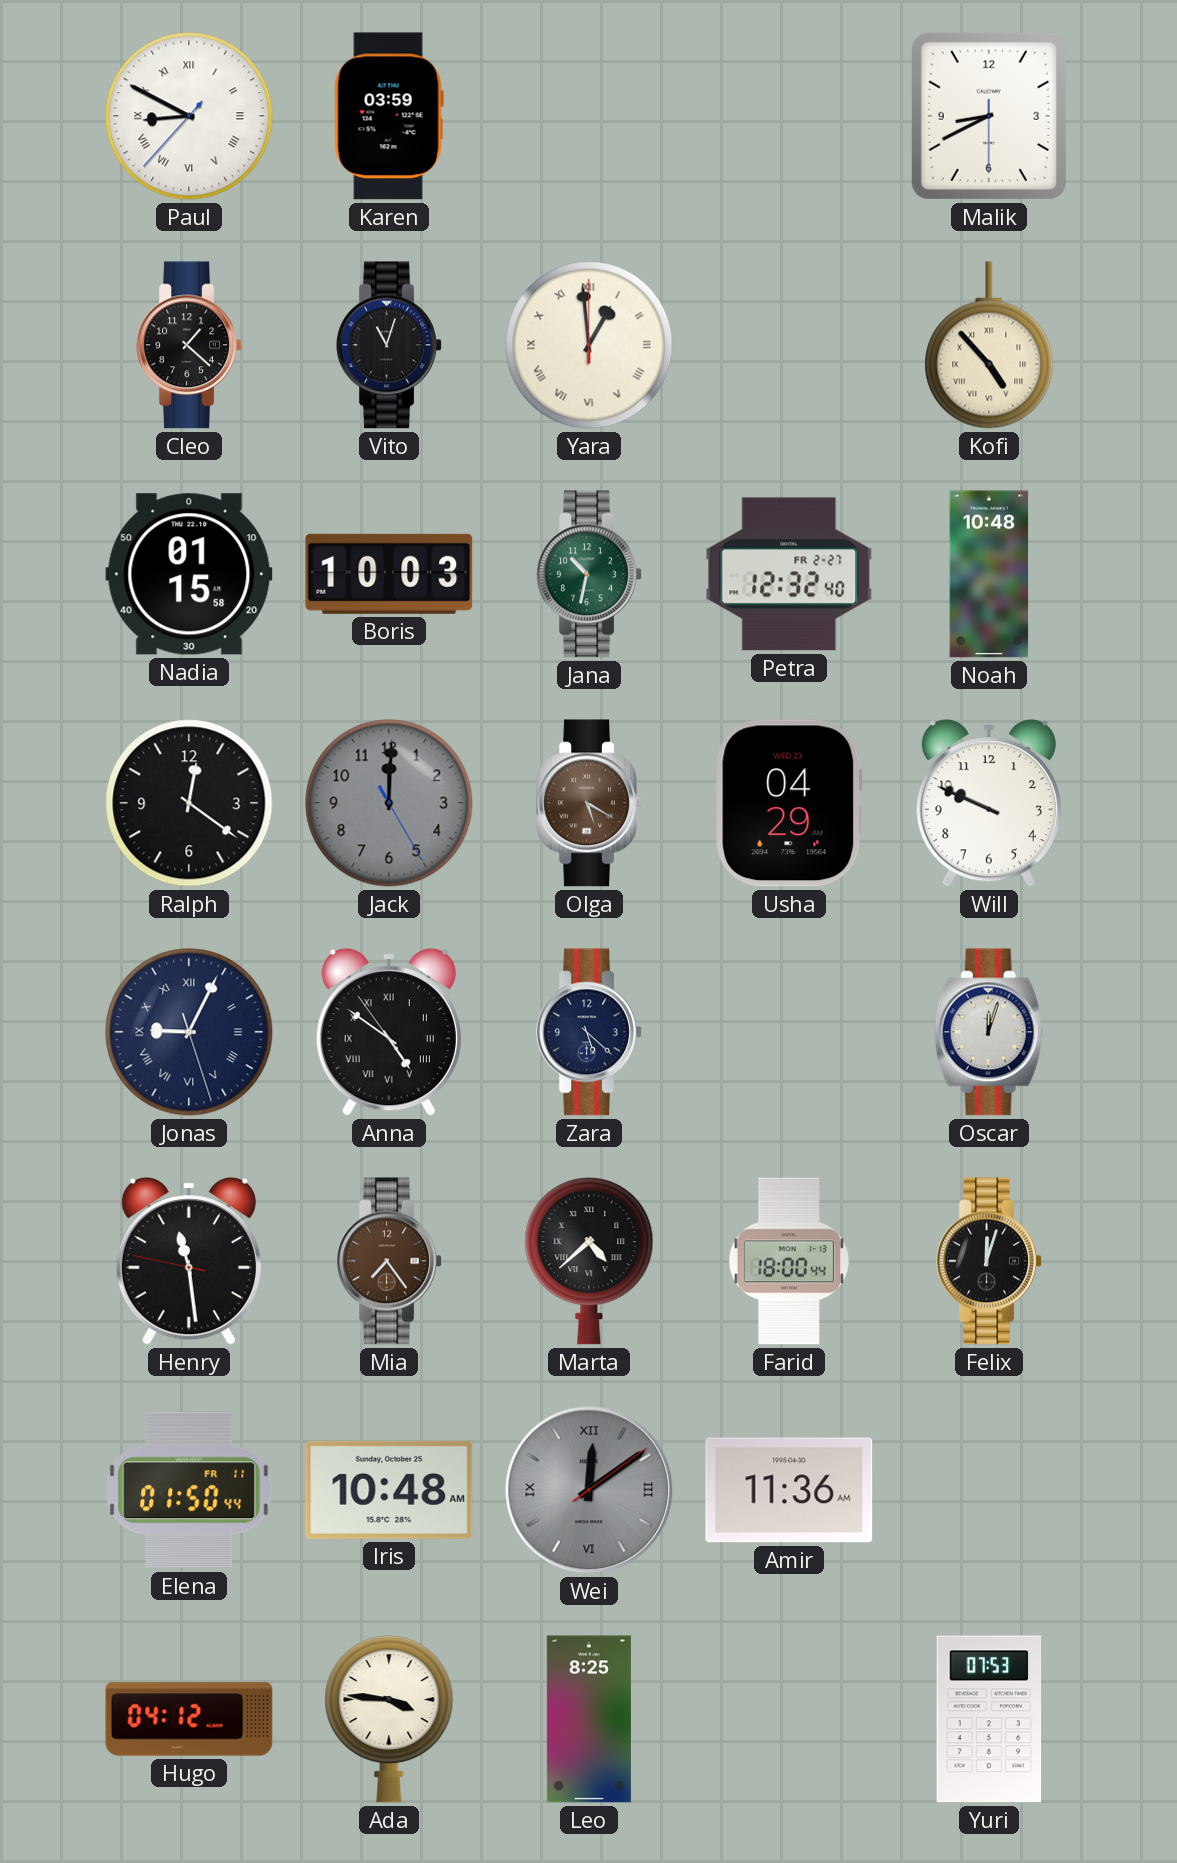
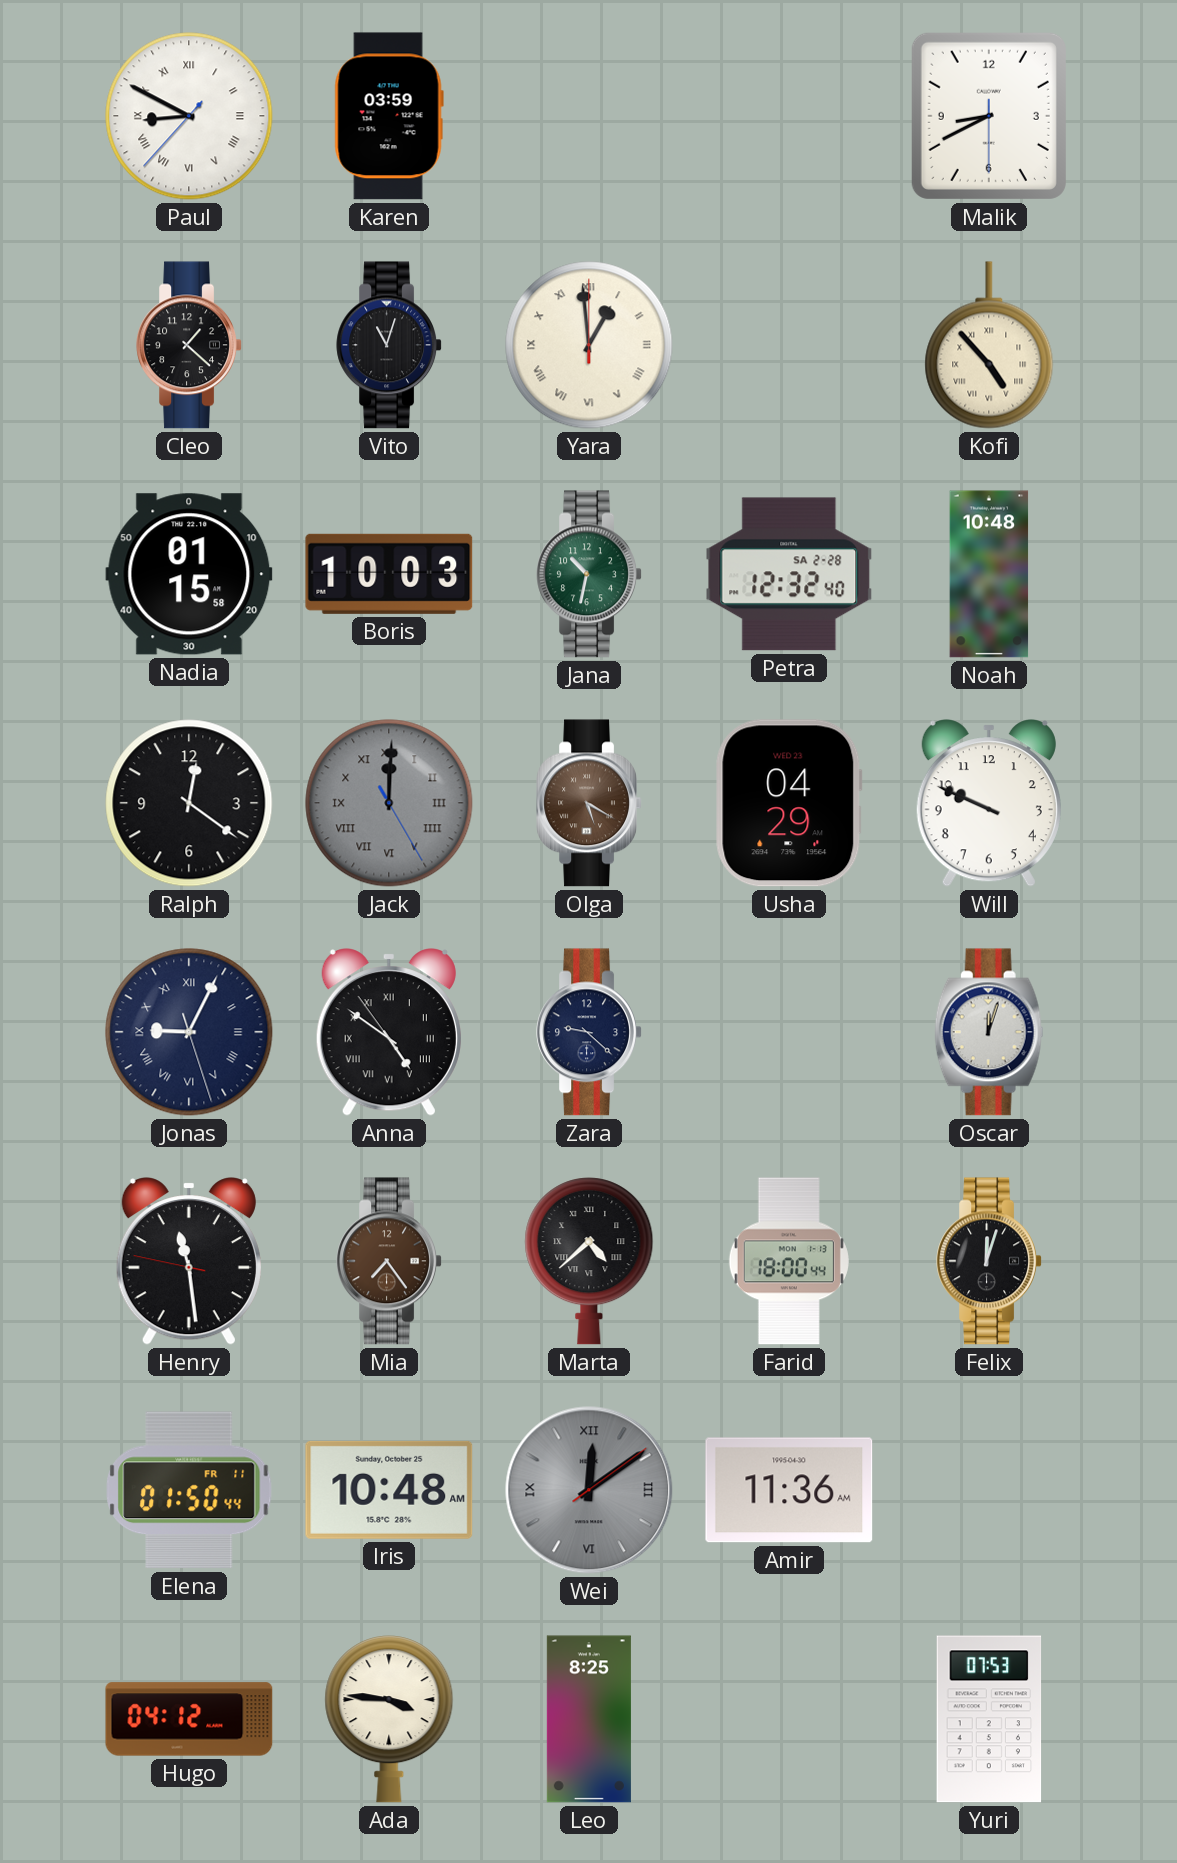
Petra date: FR 2-27 -> SA 2-28 (789, 574)
Jack numerals: Arabic -> Roman (389, 803)
Zara: 5:22 -> 9:22 (589, 1032)
